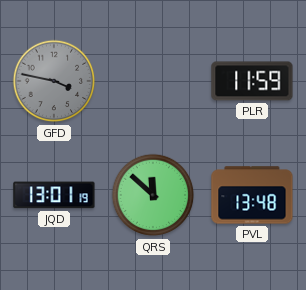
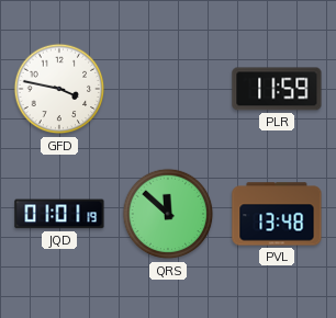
GFD dial: grey -> white (59, 89)
JQD: 13:01 -> 01:01 (59, 214)
